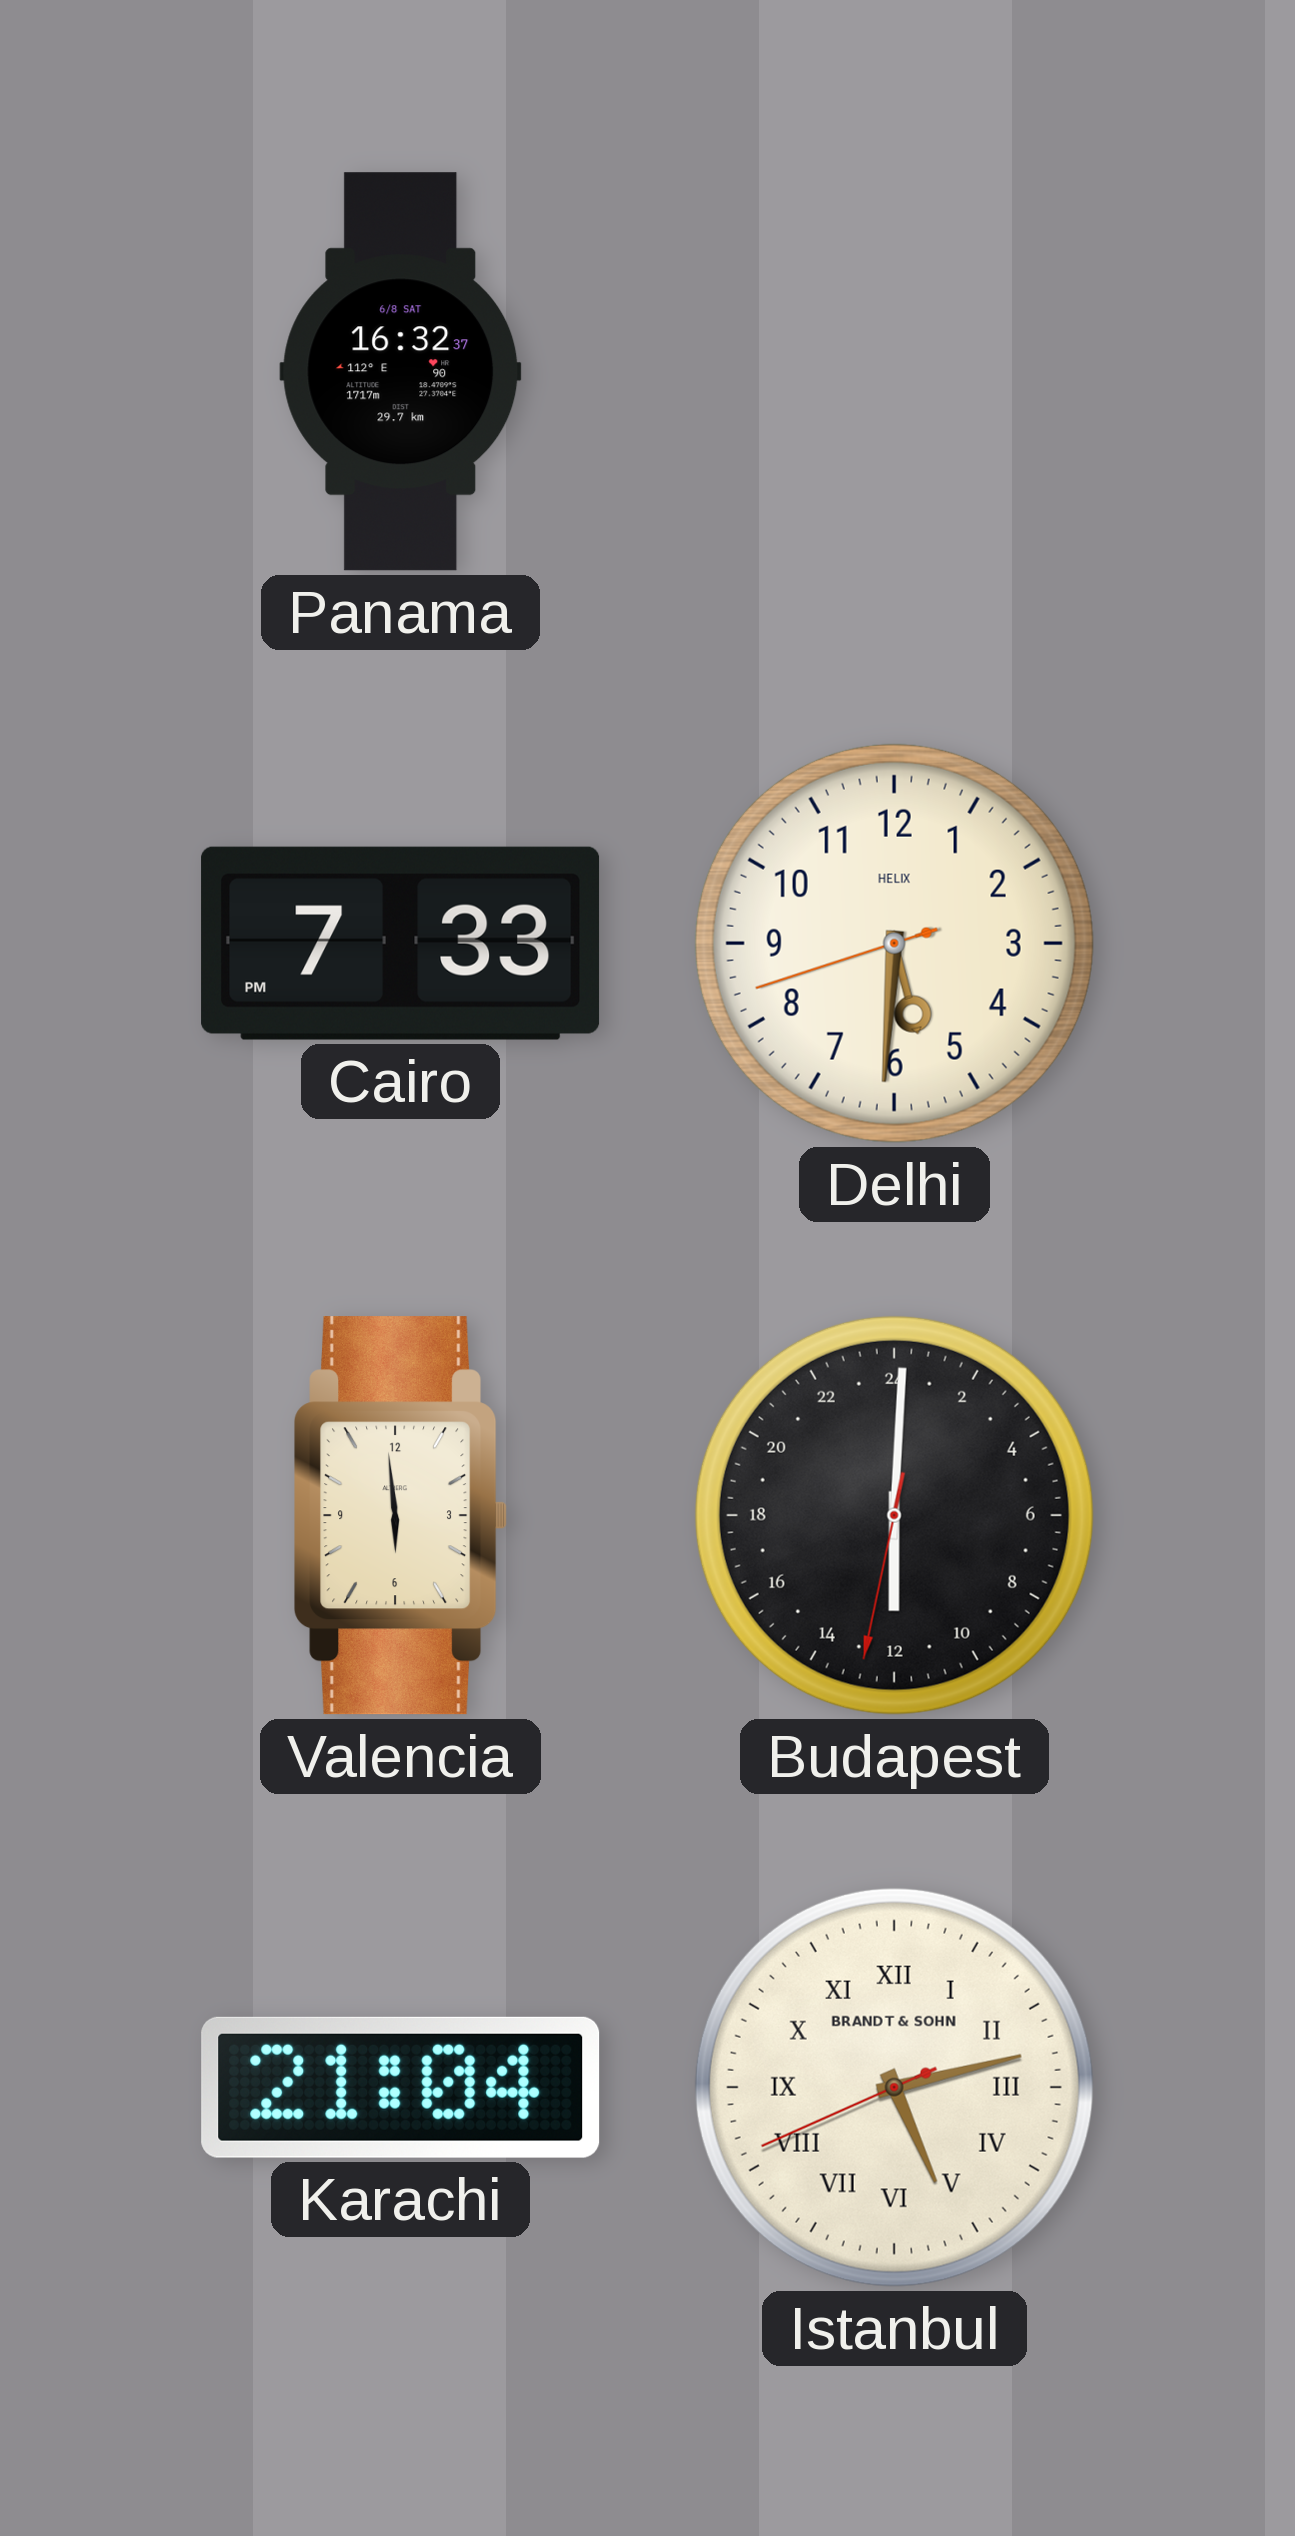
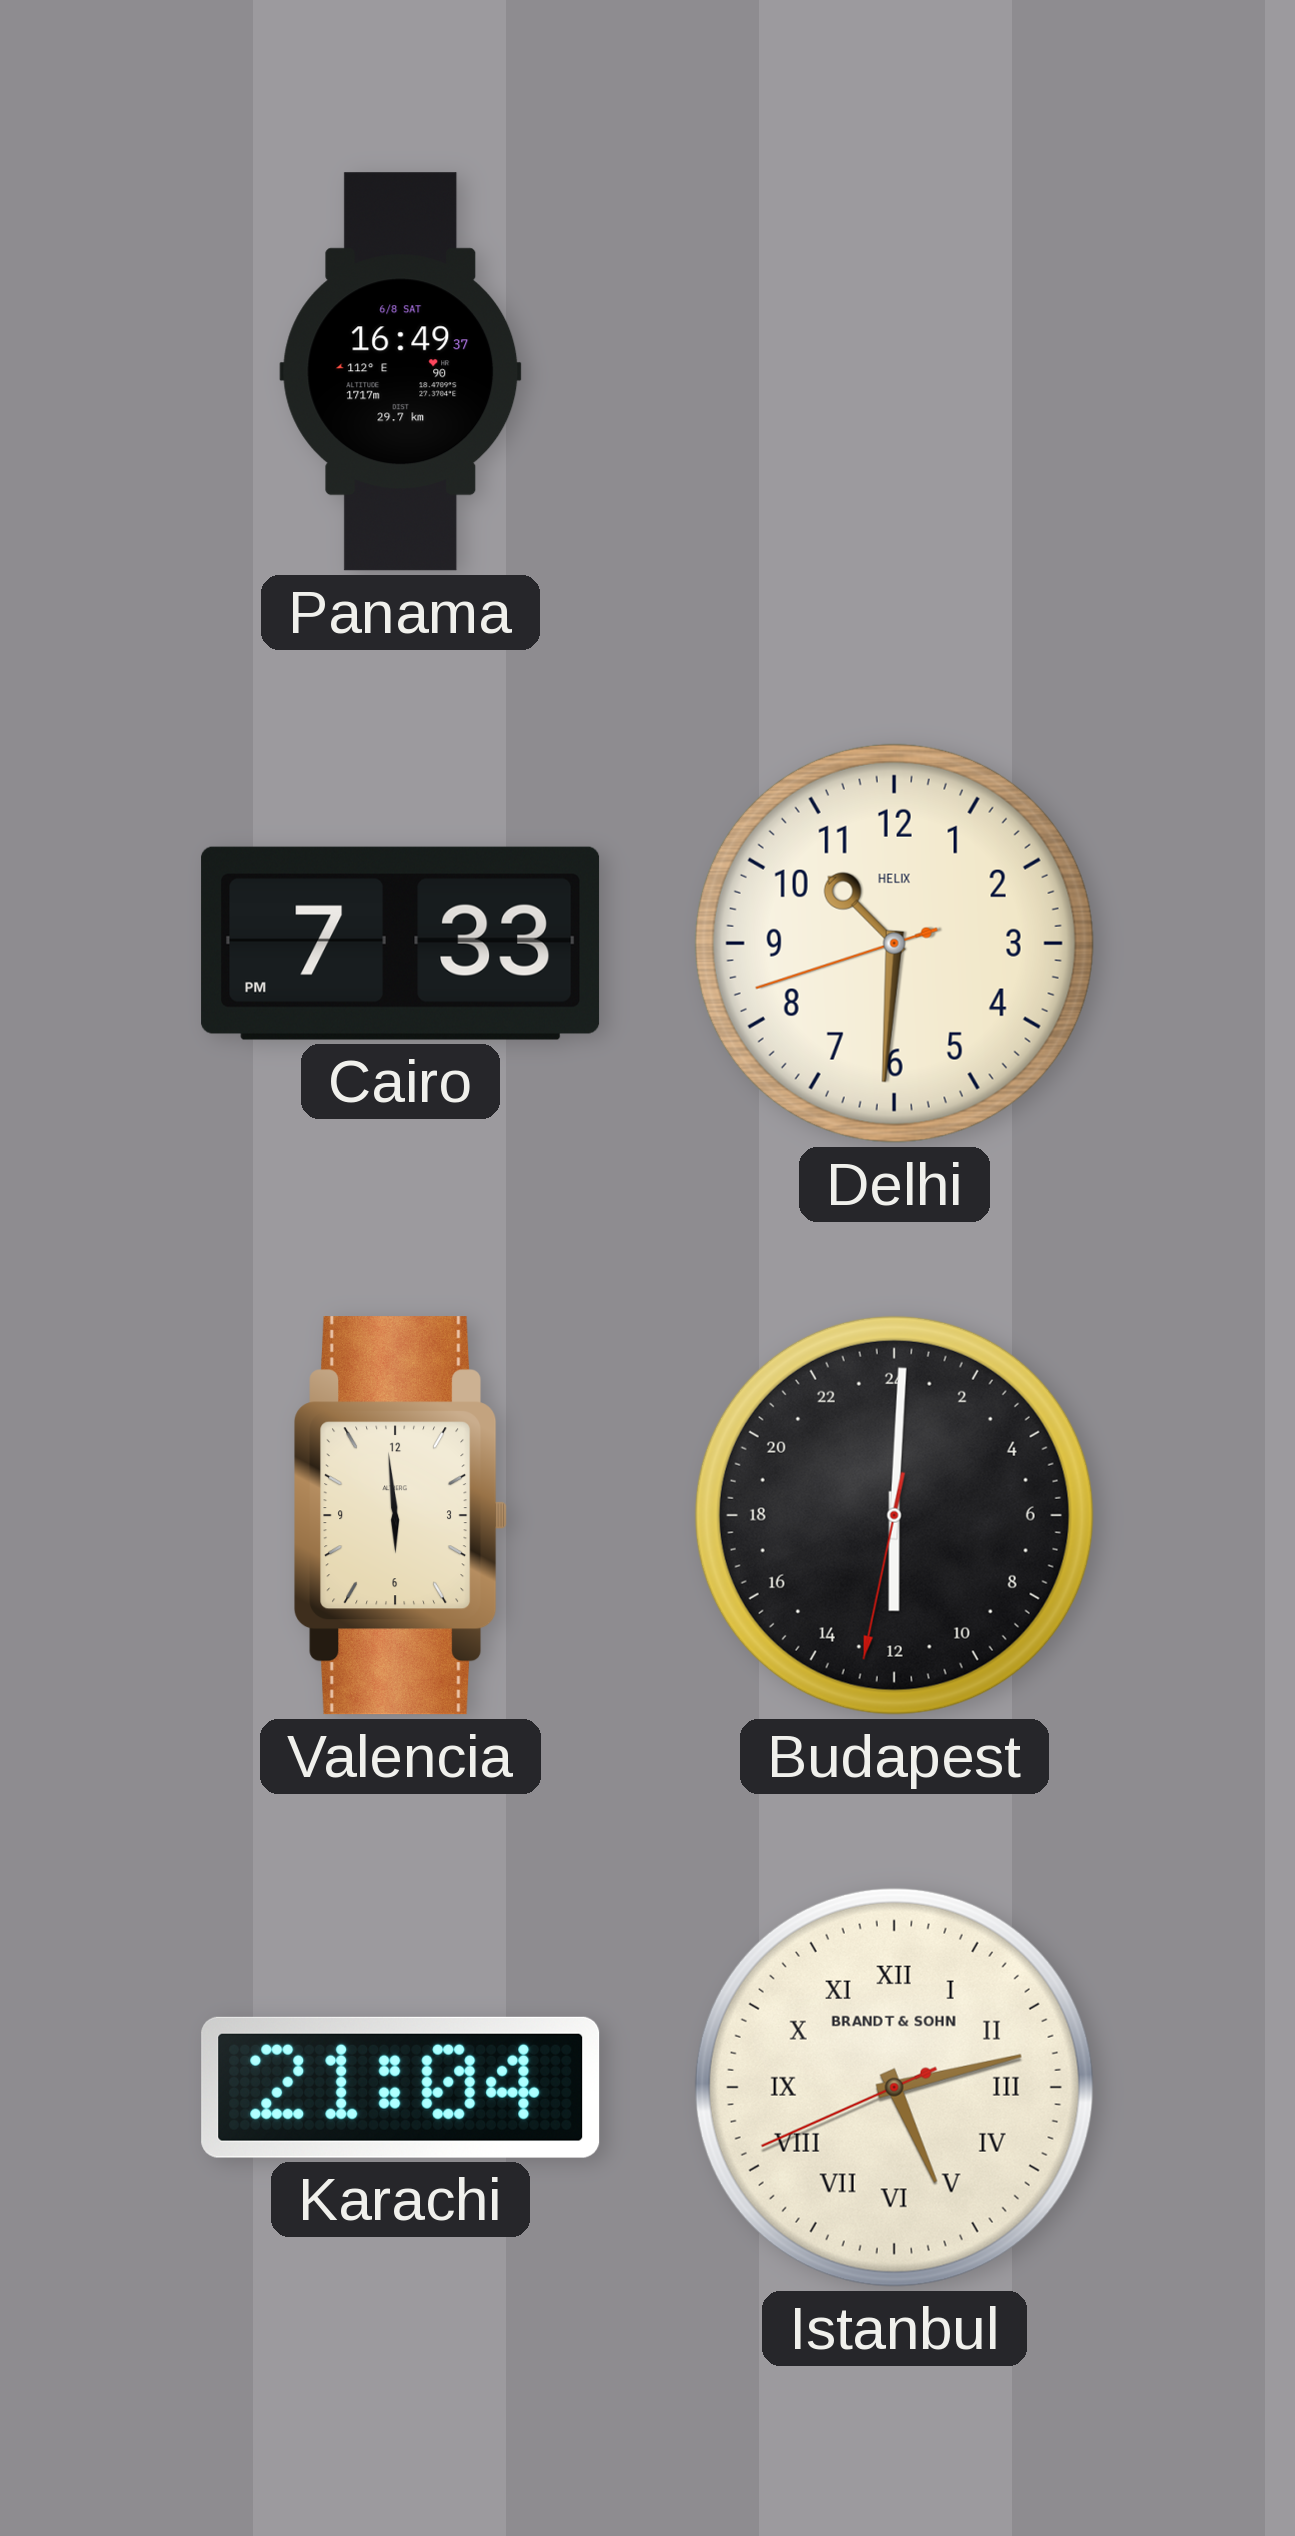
Panama: 16:32 -> 16:49 (401, 372)
Delhi: 5:30 -> 10:30 (894, 943)
